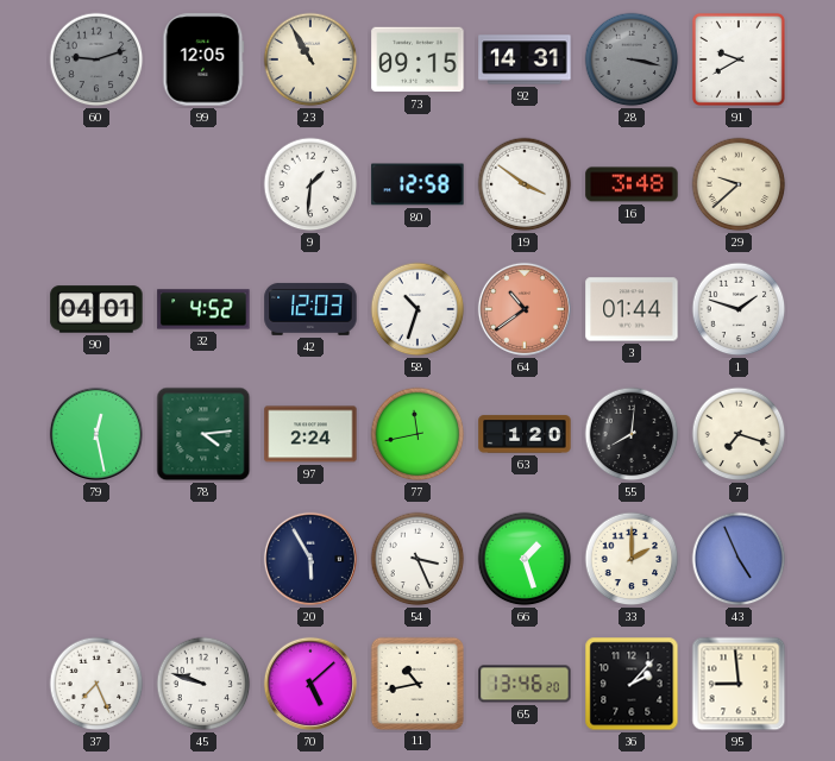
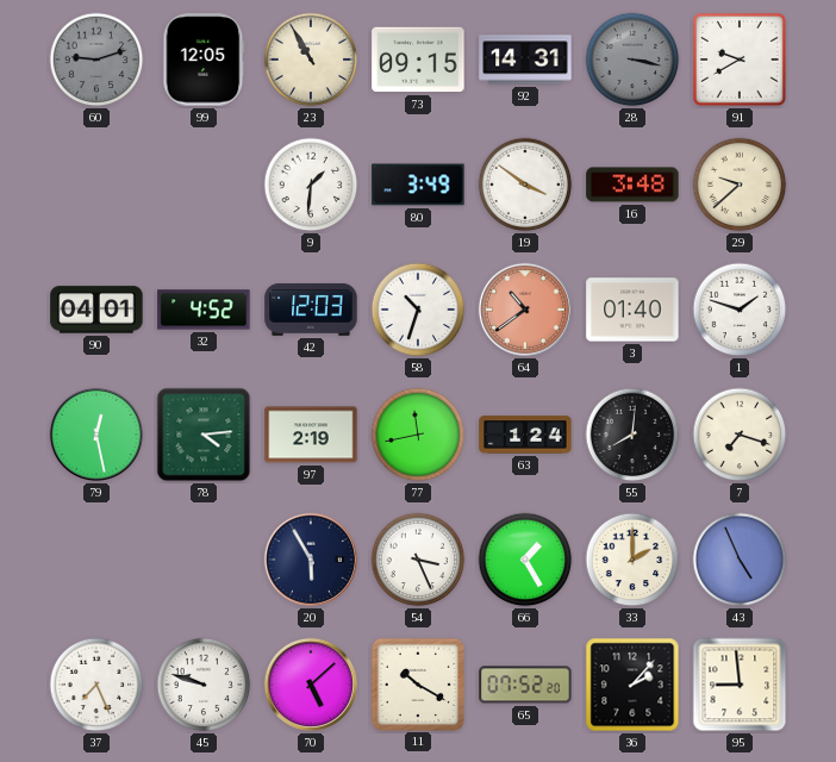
80: 12:58 -> 3:49 (418, 185)
3: 01:44 -> 01:40 (632, 310)
97: 2:24 -> 2:19 (311, 435)
63: 1:20 -> 1:24 (525, 435)
66: 1:27 -> 1:25 (525, 560)
11: 10:43 -> 10:20 (417, 683)
65: 13:46 -> 07:52 (525, 685)
